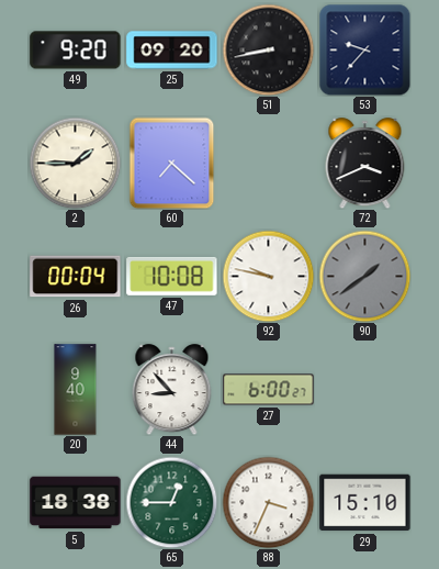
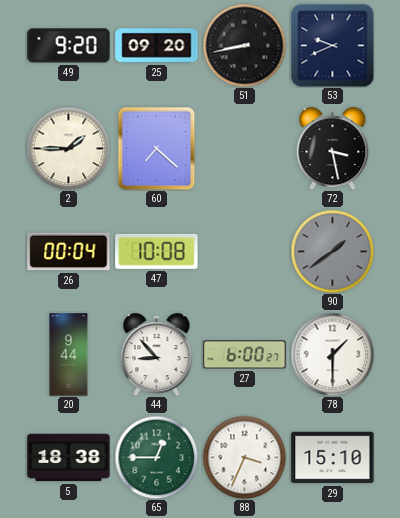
53: 9:37 -> 9:41 (332, 45)
72: 3:41 -> 3:28 (333, 149)
92: 9:47 -> none (268, 276)
20: 9:40 -> 9:44 (69, 355)
78: none -> 1:30 (332, 354)
